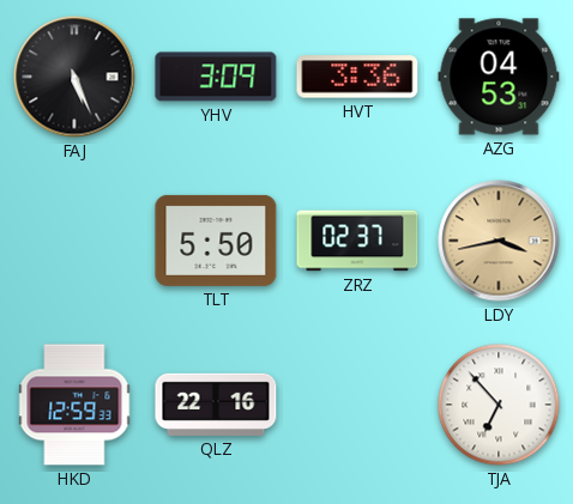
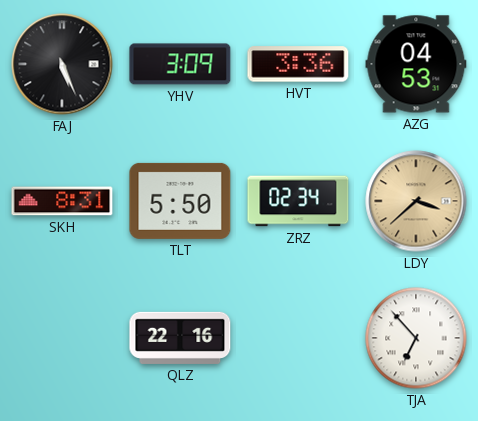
SKH: none -> 8:31 (62, 201)
ZRZ: 02:37 -> 02:34 (298, 201)
LDY: 3:43 -> 3:38 (416, 201)
HKD: 12:59 -> none (74, 405)
